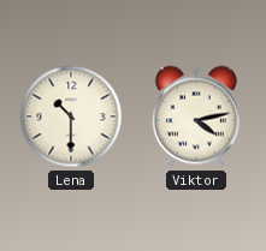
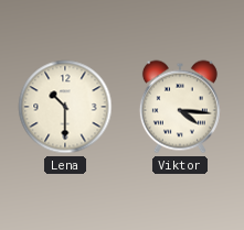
Viktor: 4:13 -> 4:16 (180, 107)
